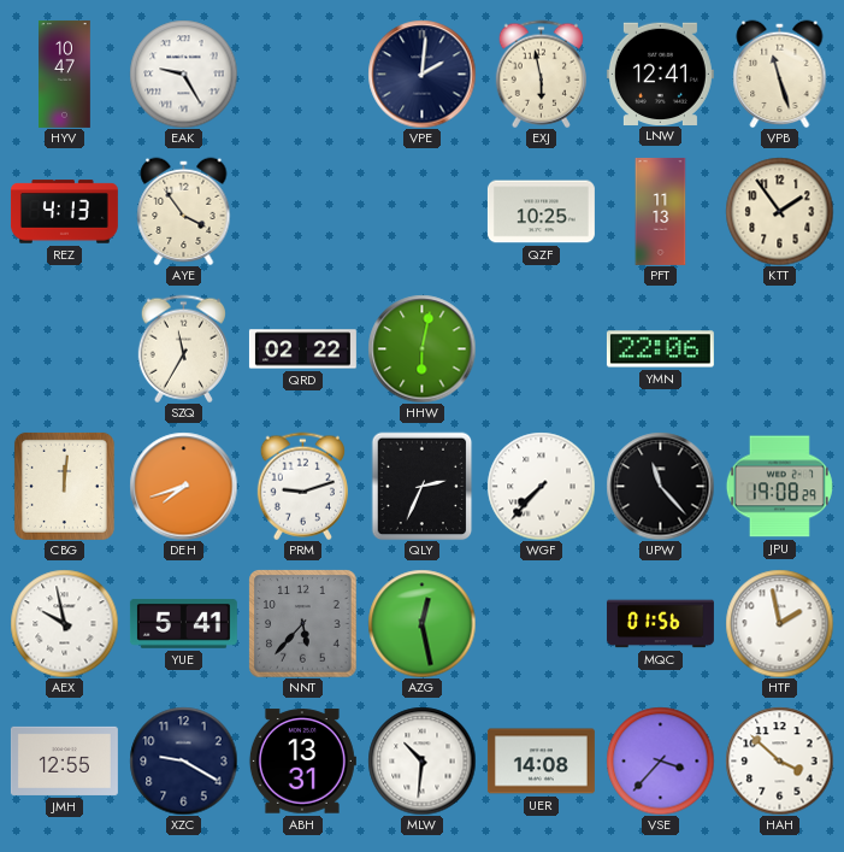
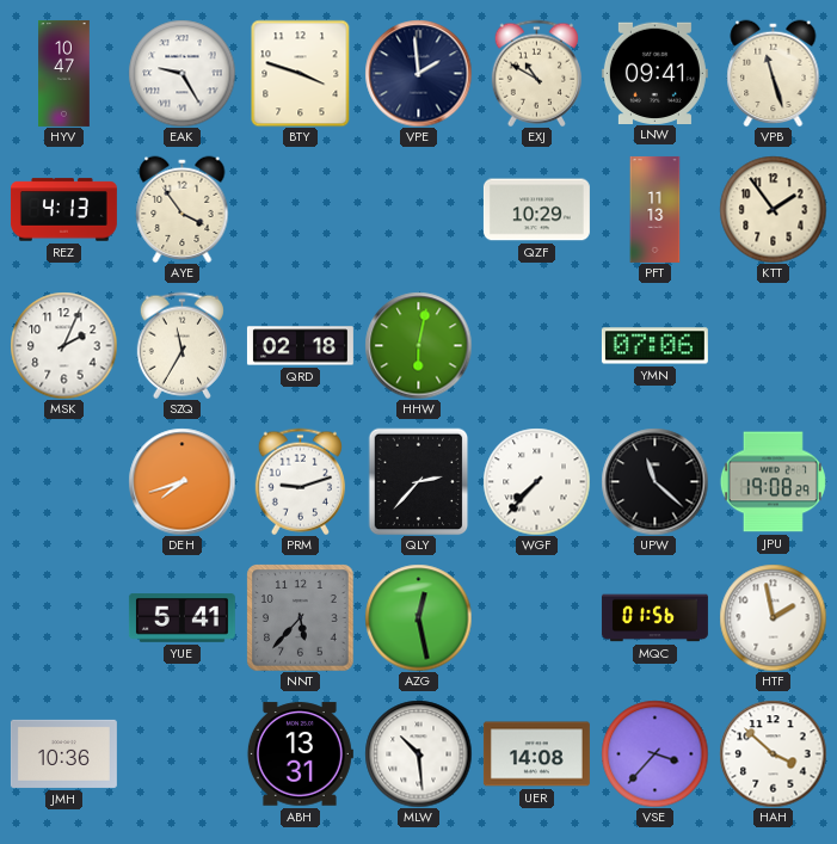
BTY: none -> 3:48 (301, 73)
VPE: 2:01 -> 1:59 (418, 73)
EXJ: 5:58 -> 10:50 (536, 73)
LNW: 12:41 -> 09:41 (654, 73)
QZF: 10:25 -> 10:29 (536, 210)
MSK: none -> 2:04 (63, 345)
QRD: 02:22 -> 02:18 (300, 346)
YMN: 22:06 -> 07:06 (654, 346)
CBG: 12:01 -> none (64, 486)
QLY: 2:34 -> 2:37 (419, 481)
UPW: 11:23 -> 11:22 (654, 481)
AEX: 9:58 -> none (64, 623)
JMH: 12:55 -> 10:36 (63, 753)
XZC: 9:20 -> none (183, 760)
MLW: 10:31 -> 10:29 (418, 753)
